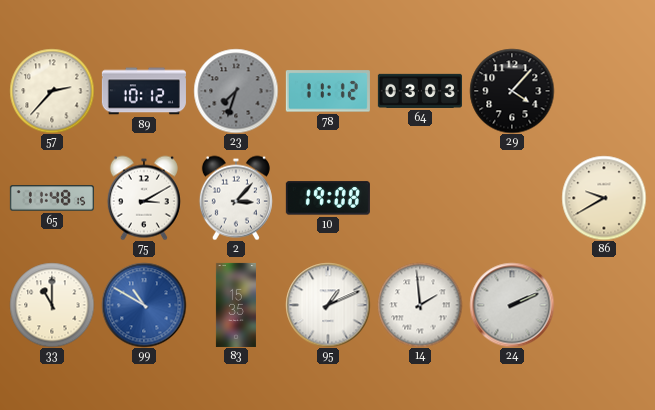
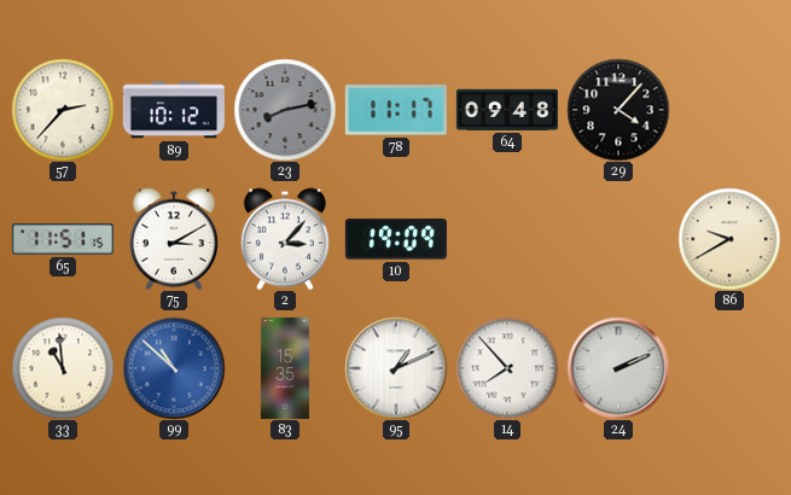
23: 7:33 -> 8:13 (285, 110)
78: 11:12 -> 11:17 (396, 110)
64: 03:03 -> 09:48 (507, 110)
65: 11:48 -> 11:51 (63, 239)
10: 19:08 -> 19:09 (396, 239)
33: 11:00 -> 10:59 (63, 368)
99: 10:50 -> 10:52 (174, 368)
14: 1:59 -> 7:53 (507, 368)
